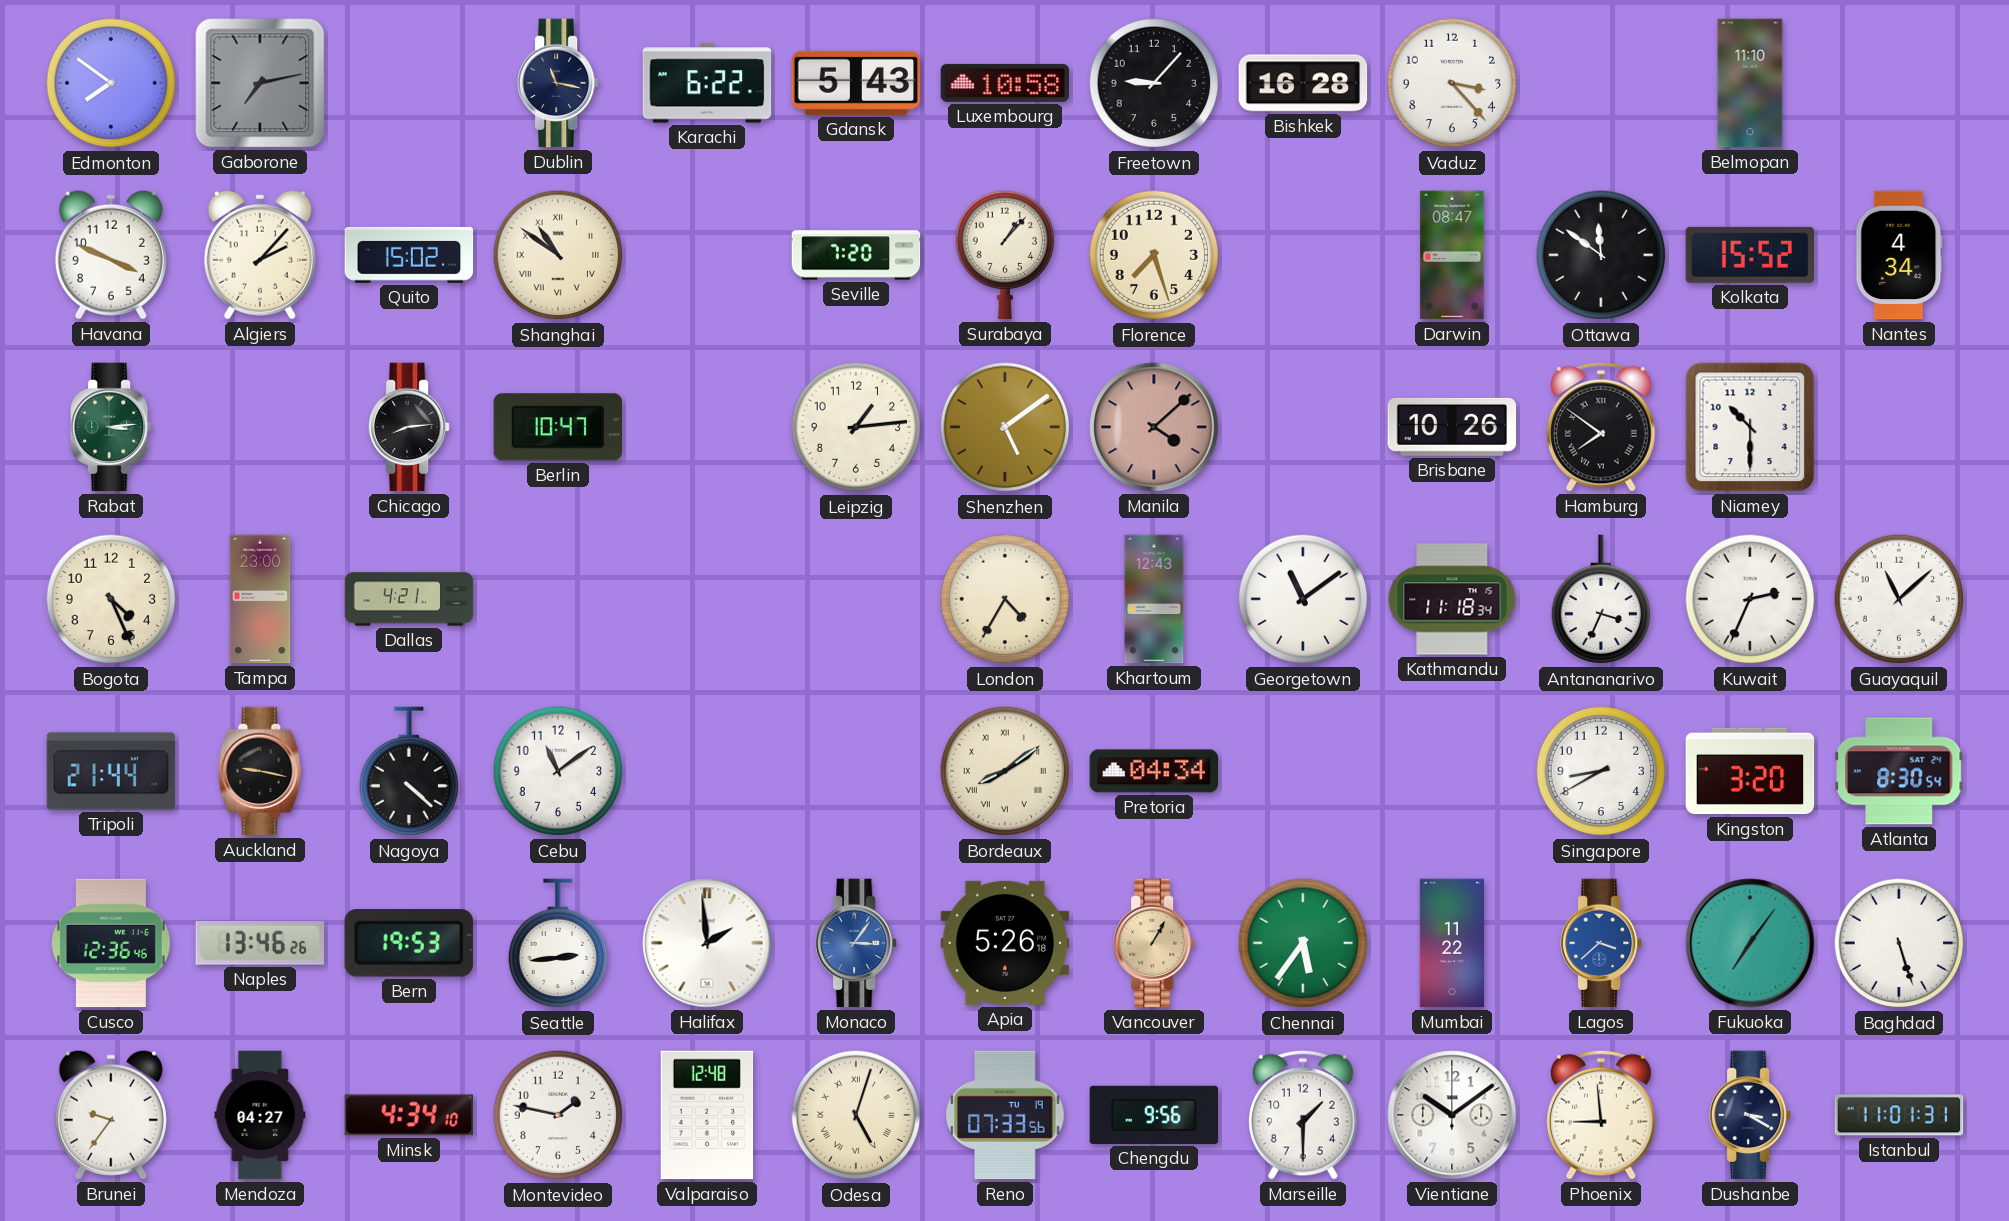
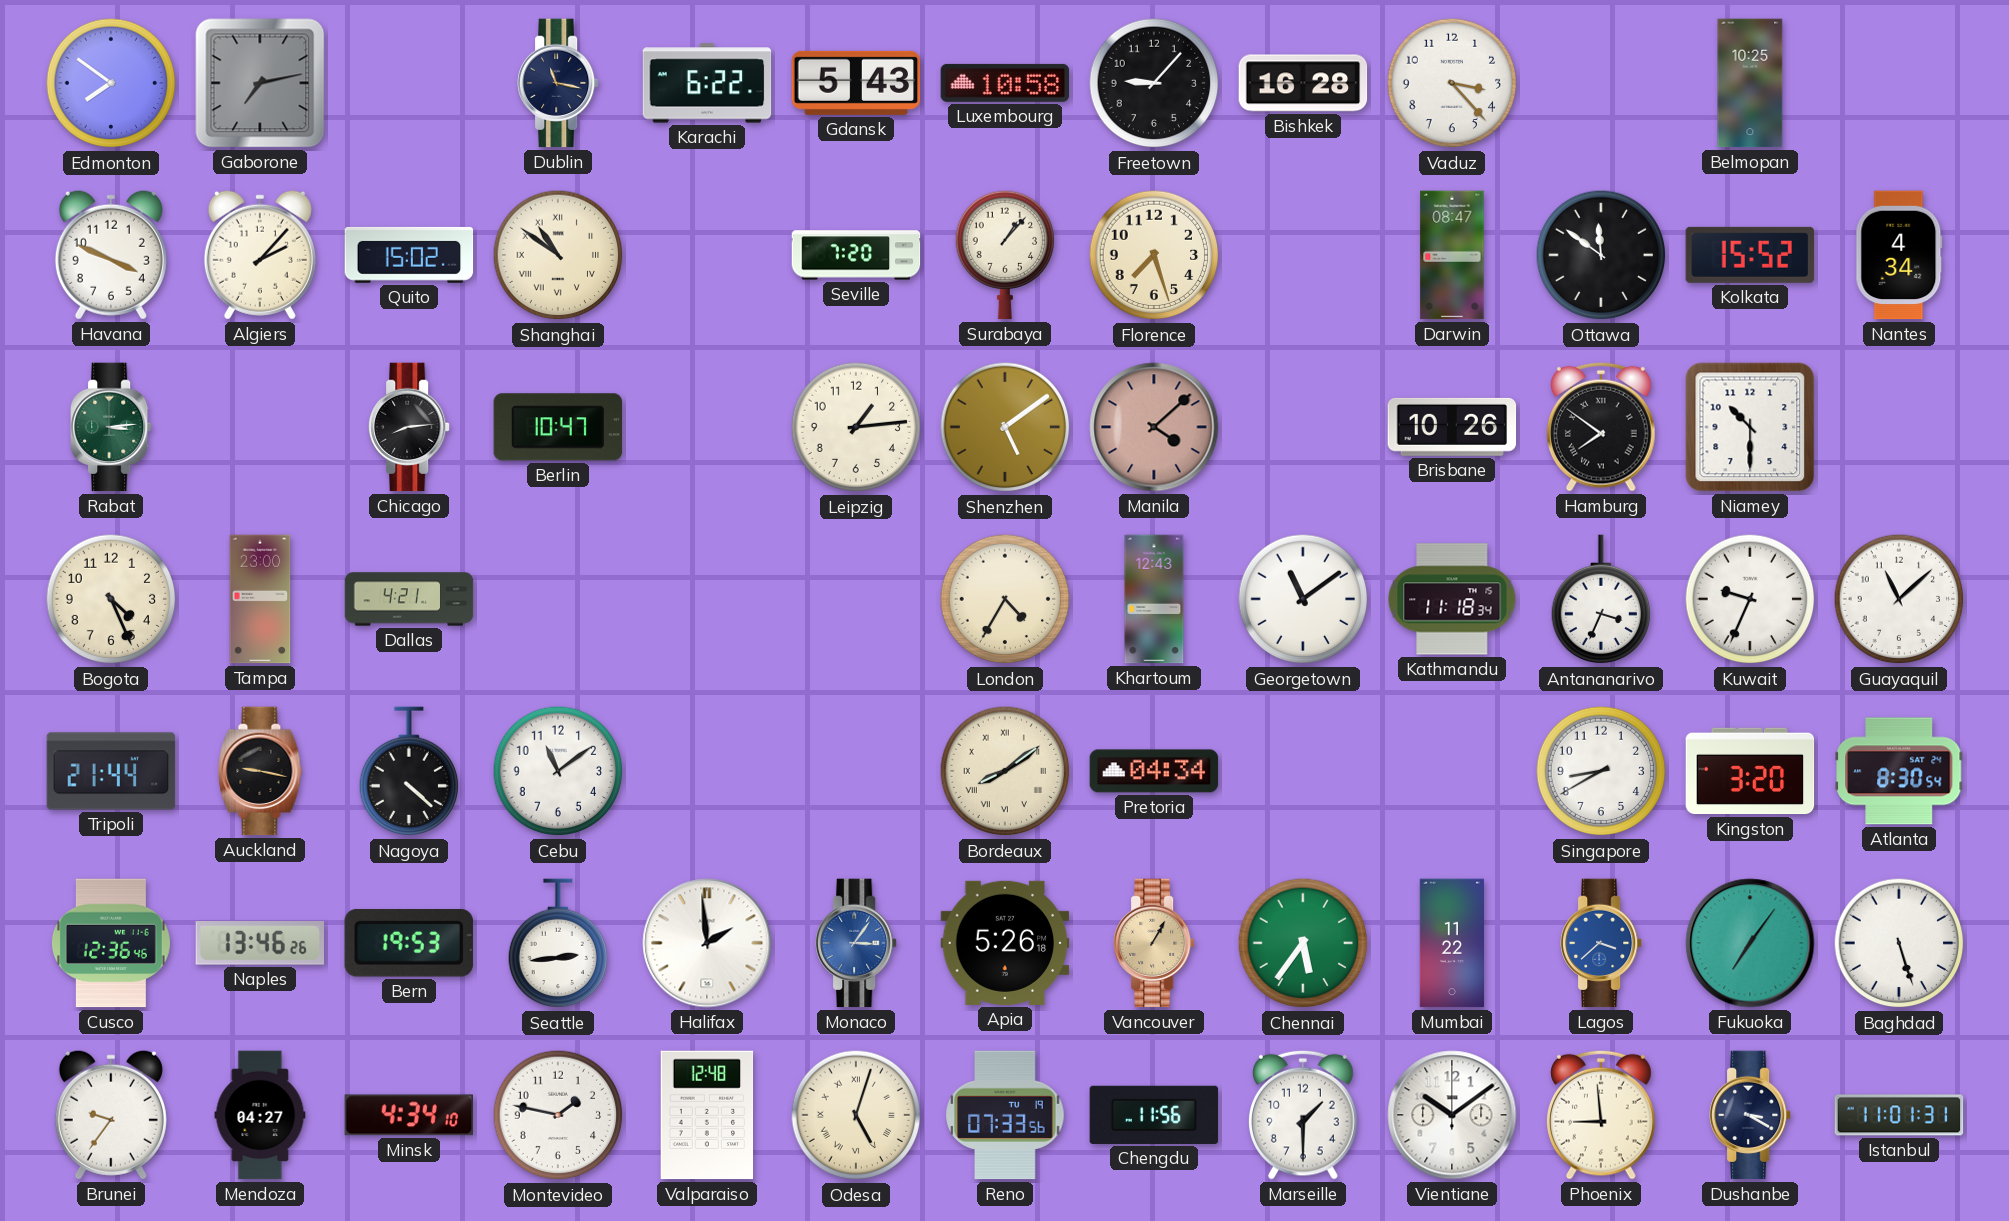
Belmopan: 11:10 -> 10:25 (1750, 83)
Kuwait: 2:34 -> 9:34 (1750, 599)
Chengdu: 9:56 -> 11:56 (1154, 1115)
